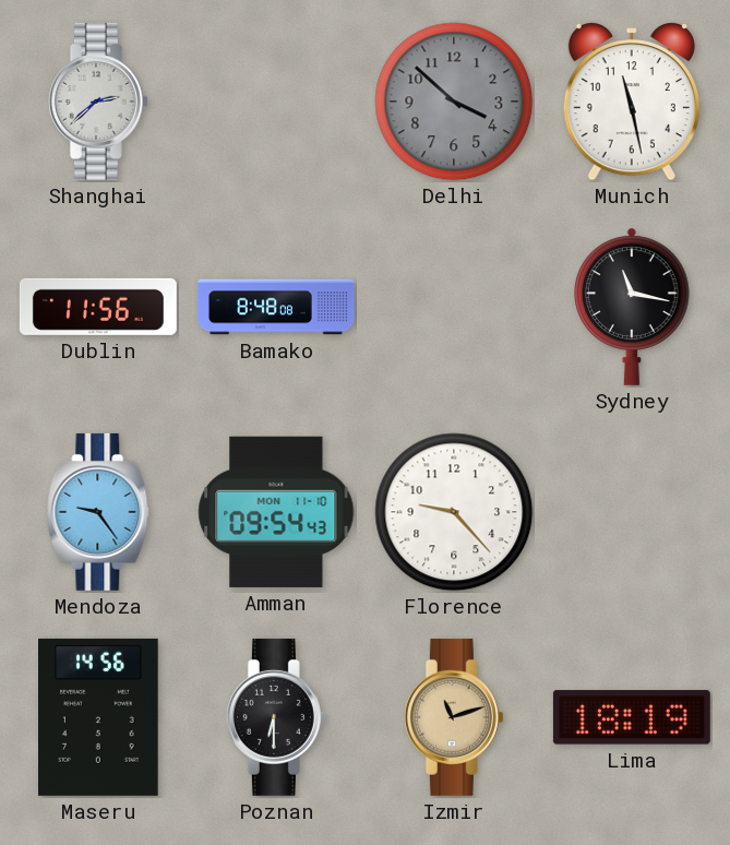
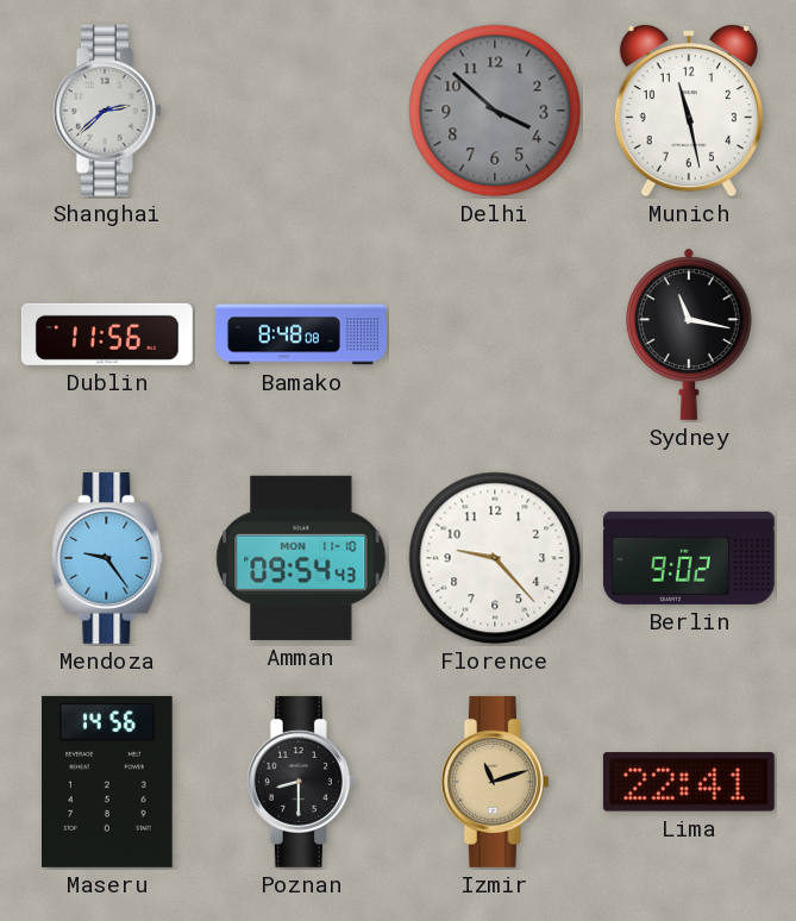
Berlin: none -> 9:02 (689, 558)
Poznan: 6:30 -> 8:30 (301, 782)
Lima: 18:19 -> 22:41 (689, 782)
